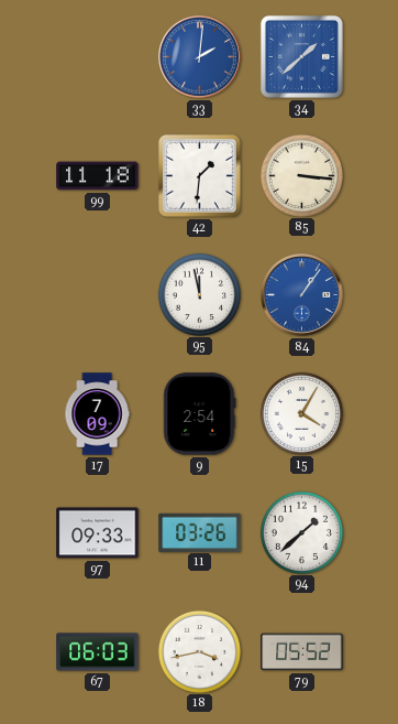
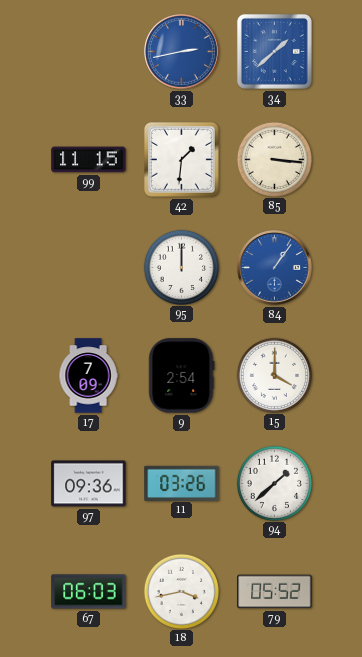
33: 2:01 -> 2:43 (182, 52)
99: 11:18 -> 11:15 (89, 160)
95: 11:58 -> 12:00 (181, 267)
15: 4:05 -> 4:00 (274, 375)
97: 09:33 -> 09:36 (89, 484)
